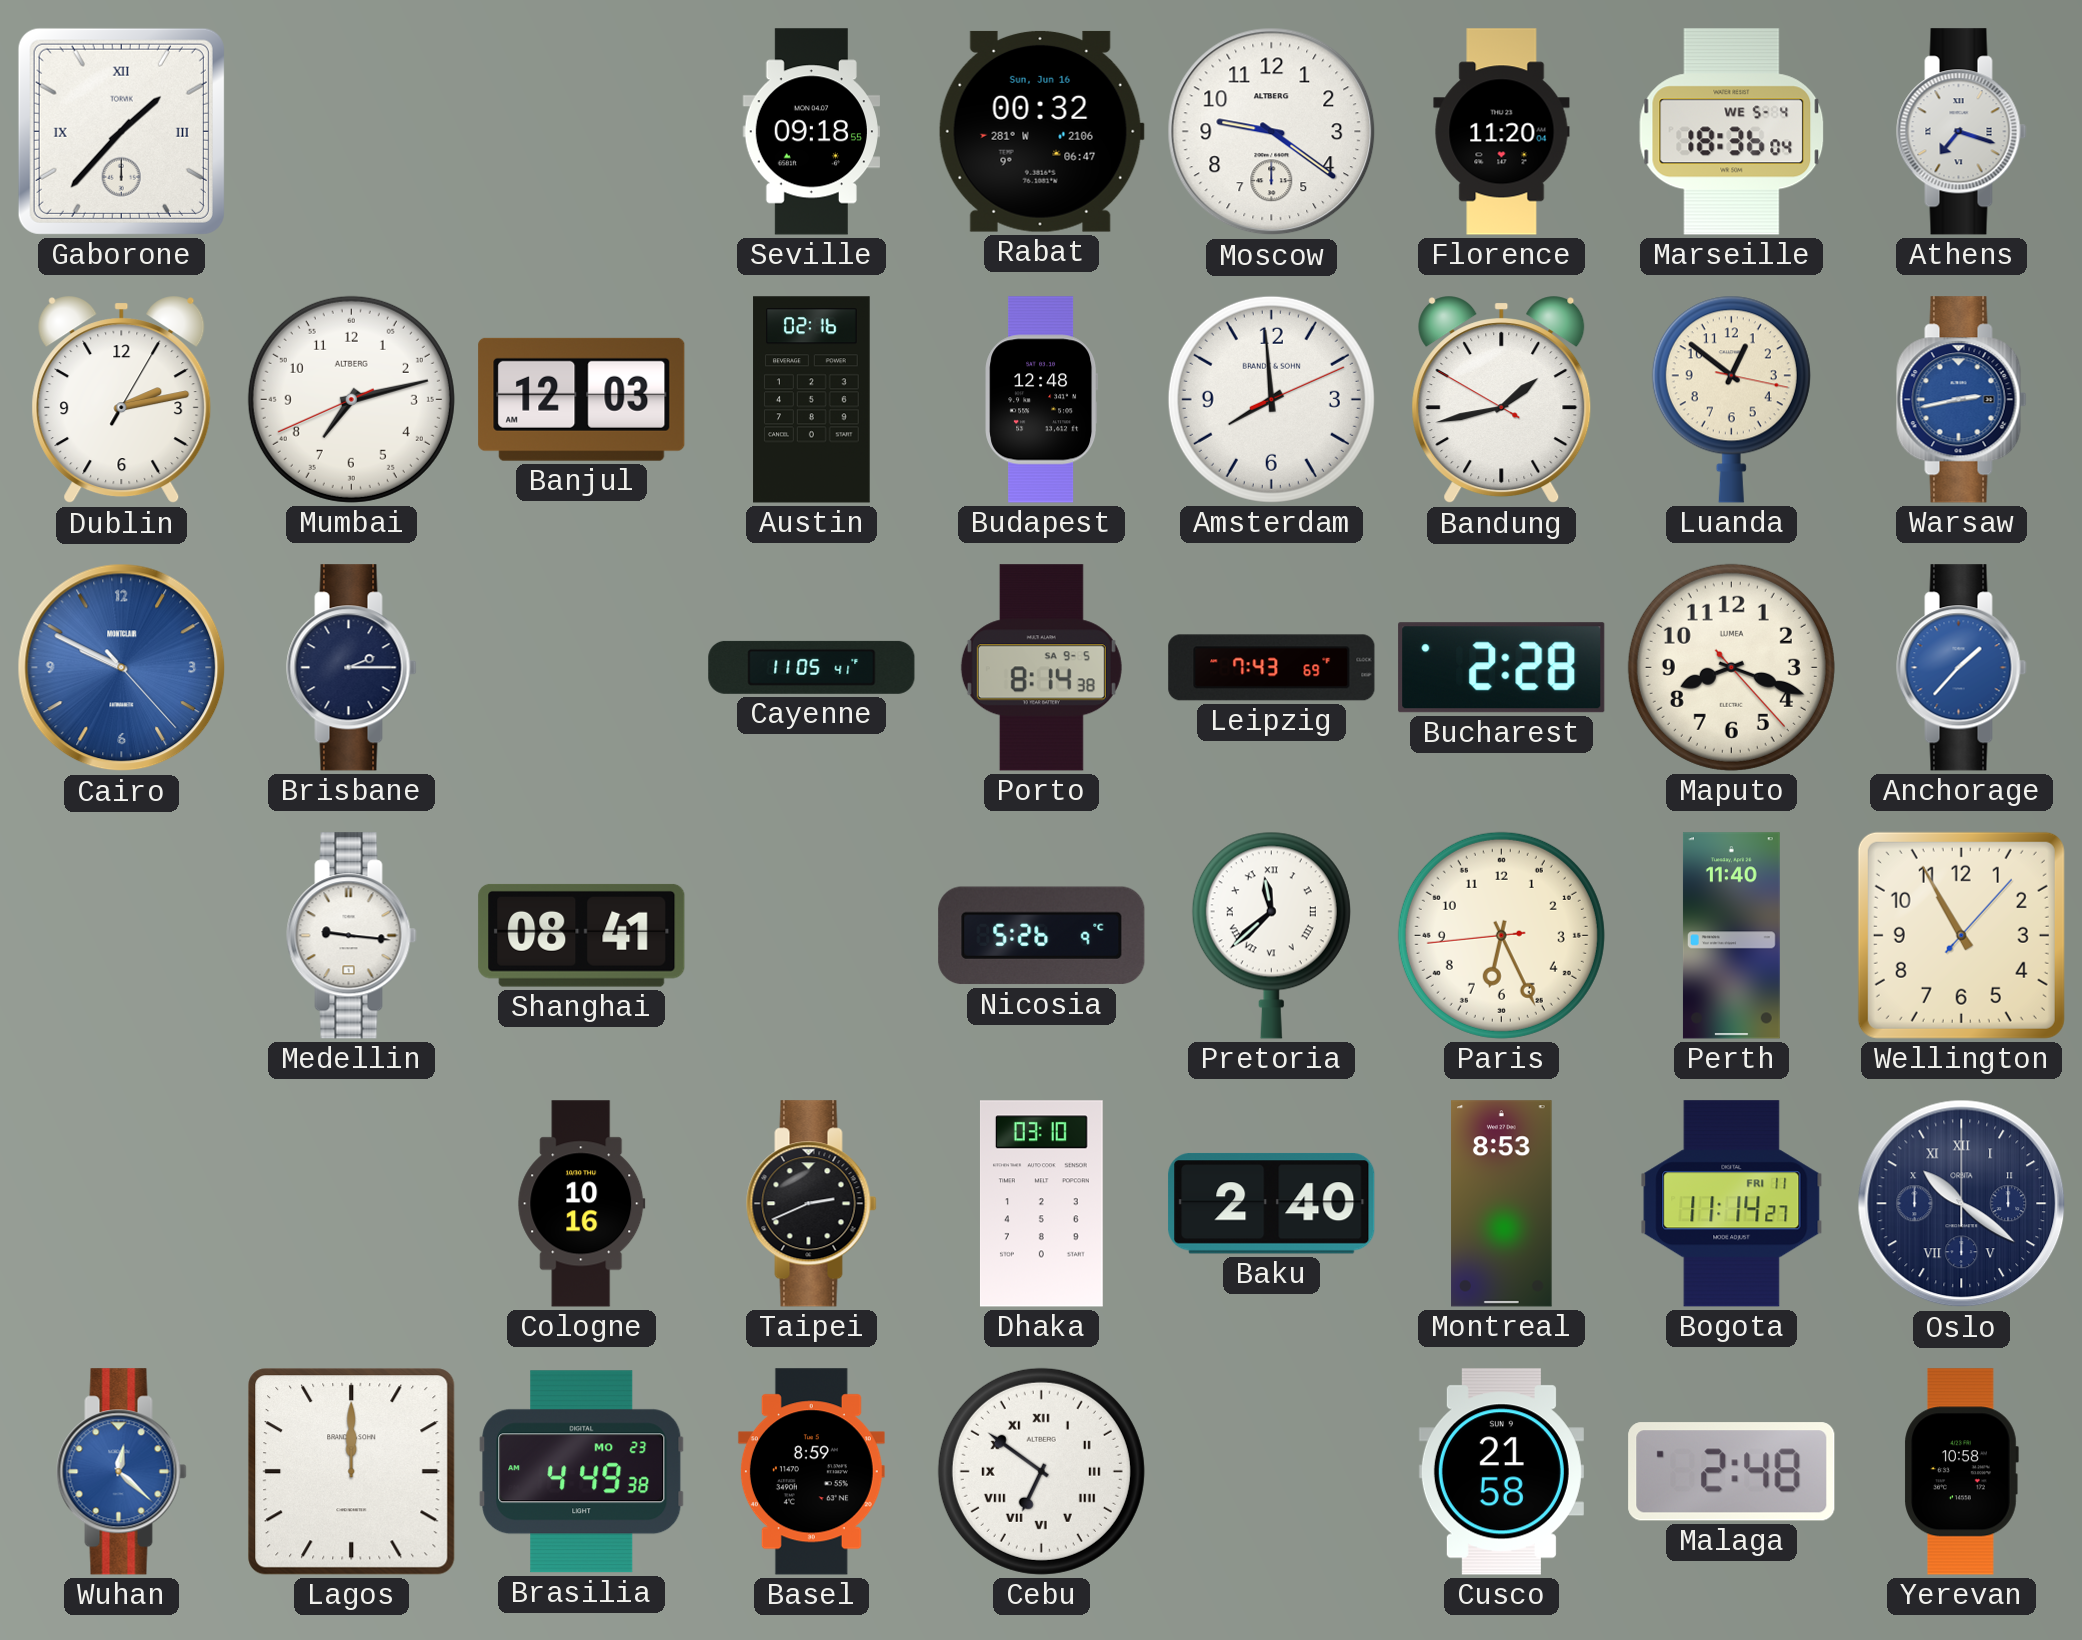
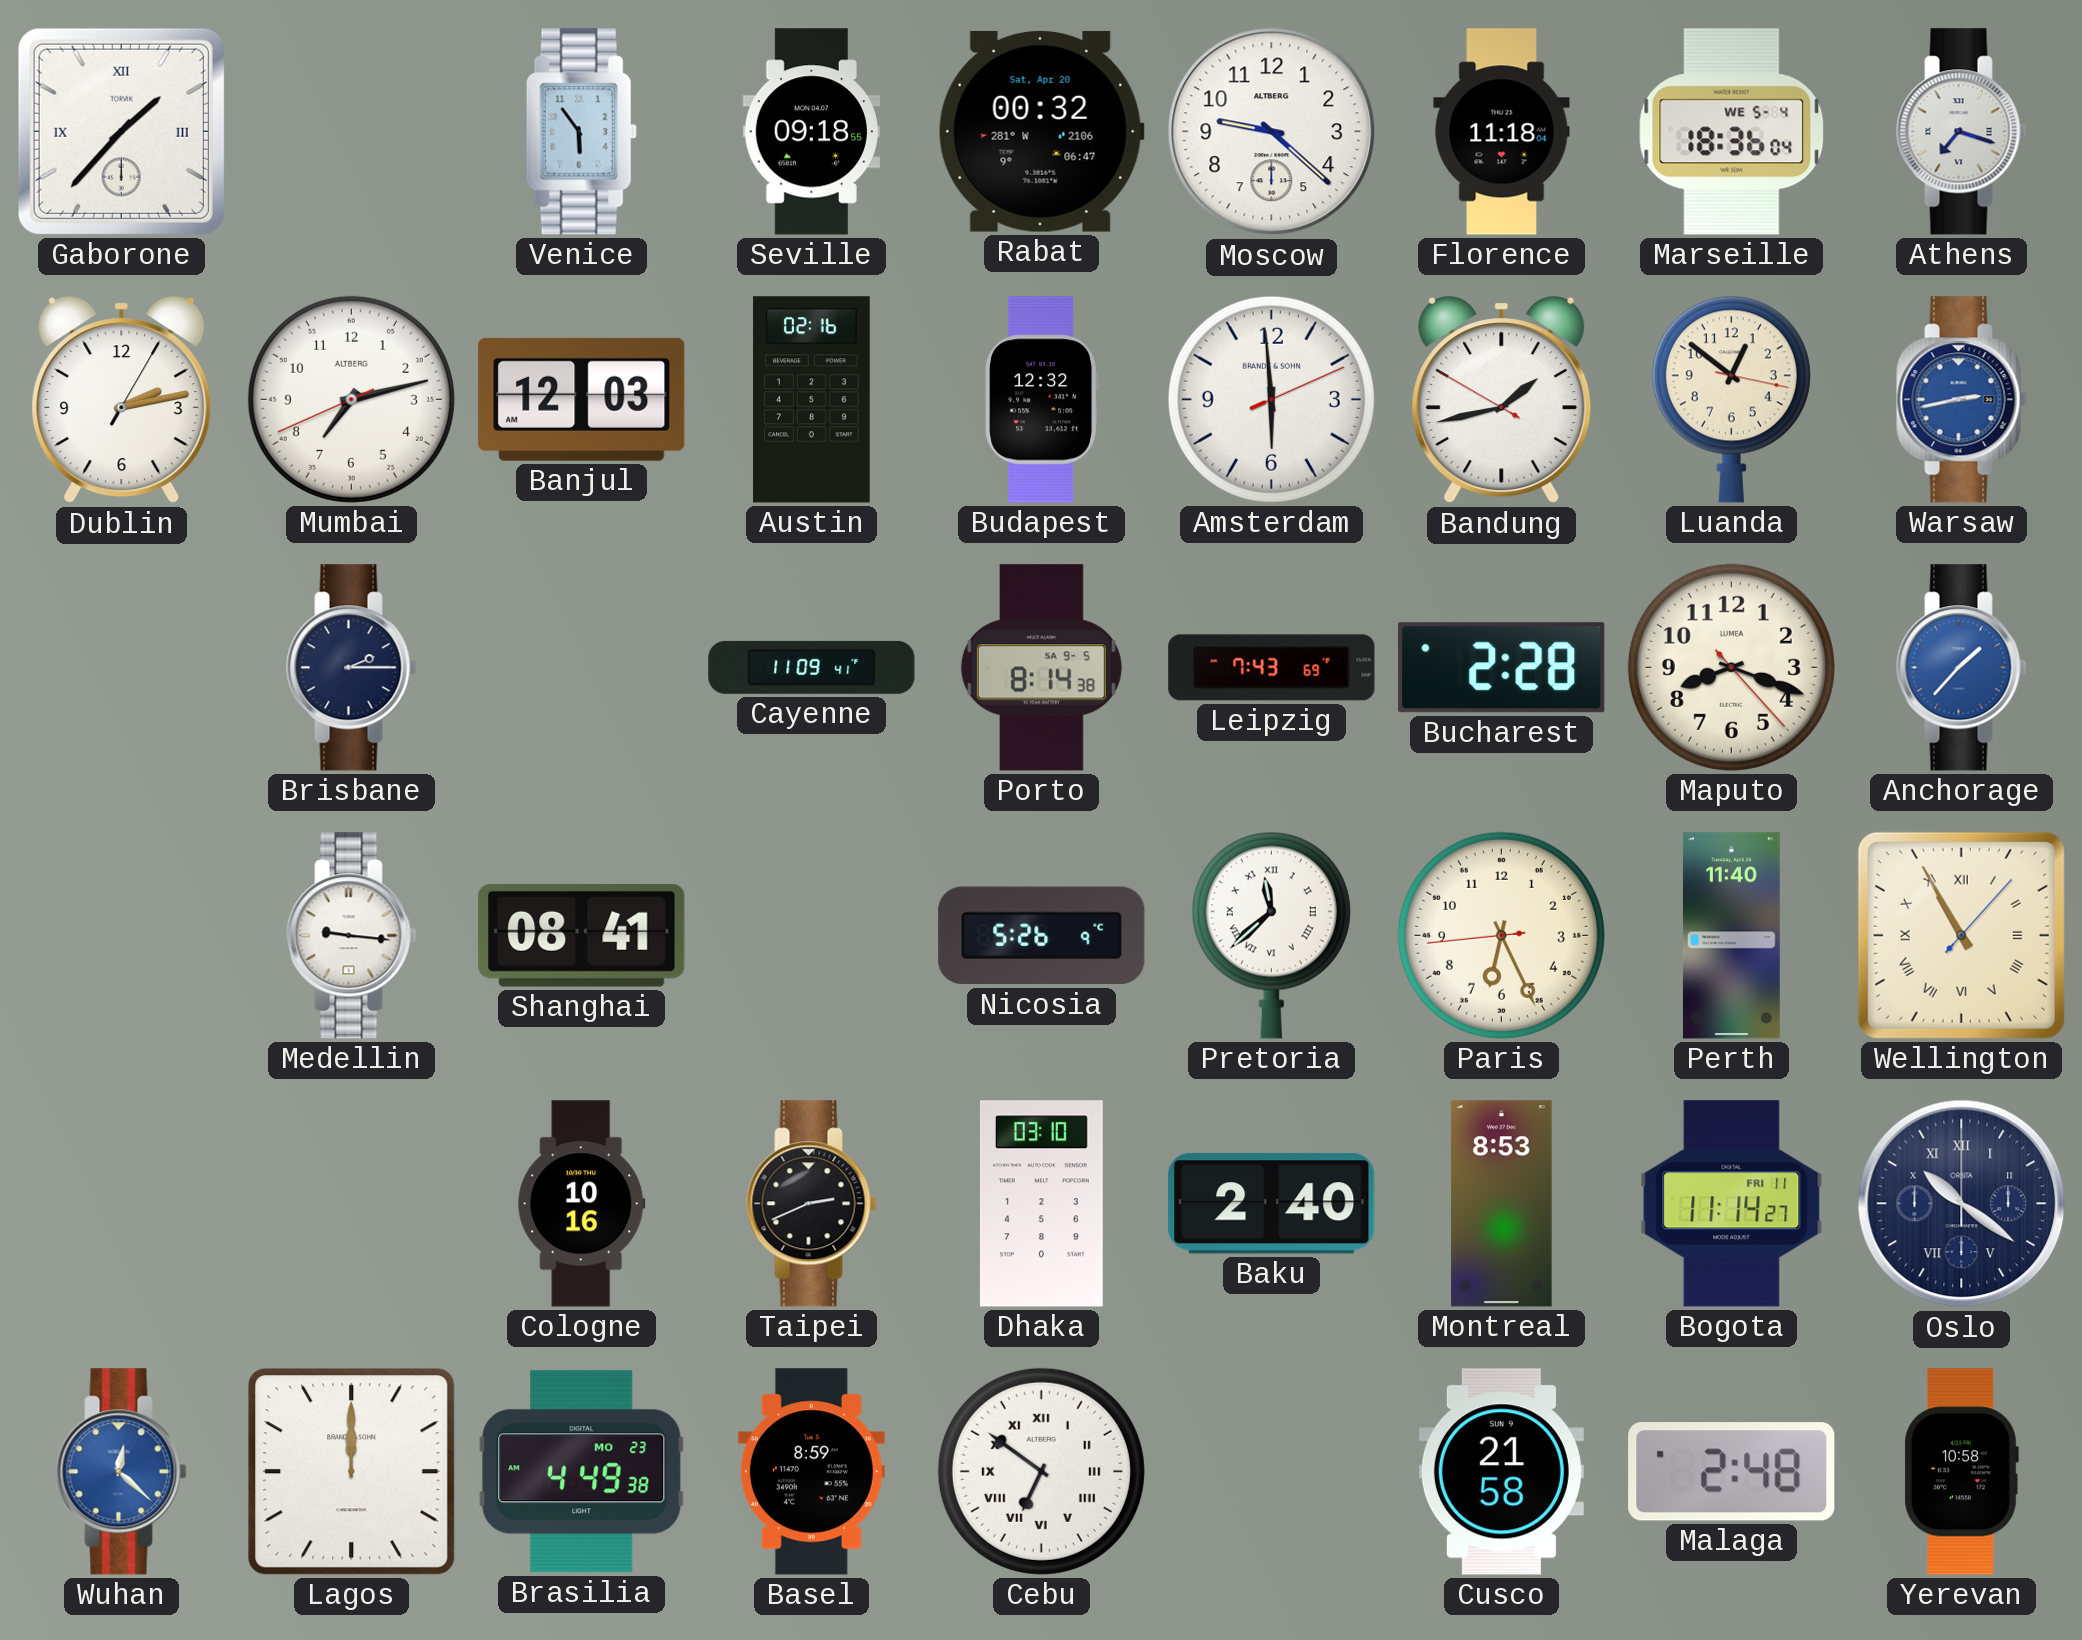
Venice: none -> 5:54 (581, 132)
Rabat date: Sun, Jun 16 -> Sat, Apr 20 (1041, 131)
Moscow: 9:21 -> 9:22 (1272, 132)
Florence: 11:20 -> 11:18 (1502, 132)
Budapest: 12:48 -> 12:32 (1042, 400)
Amsterdam: 7:59 -> 5:59 (1271, 399)
Cairo: 9:49 -> none (122, 668)
Cayenne: 11:05 -> 11:09 (812, 667)
Wellington numerals: Arabic -> Roman (1961, 935)
